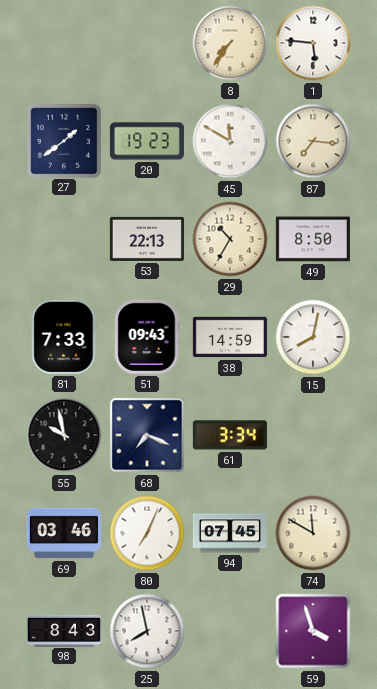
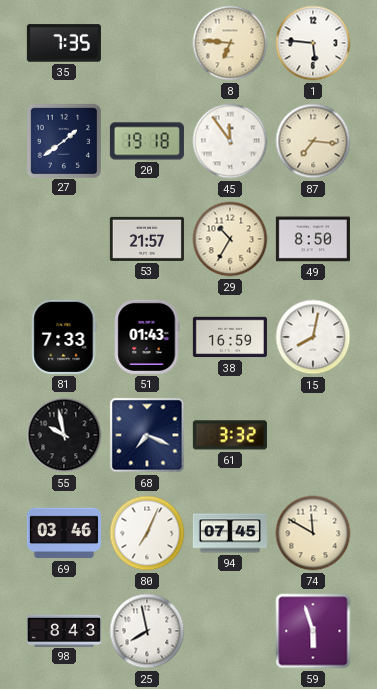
35: none -> 7:35 (64, 43)
8: 7:36 -> 6:46 (230, 43)
20: 19:23 -> 19:18 (147, 141)
45: 11:50 -> 11:54 (230, 141)
53: 22:13 -> 21:57 (147, 239)
51: 09:43 -> 01:43 (147, 337)
38: 14:59 -> 16:59 (230, 337)
61: 3:34 -> 3:32 (230, 435)
59: 3:57 -> 5:57 (313, 631)
